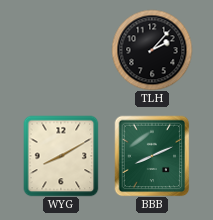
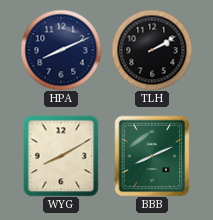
HPA: none -> 8:11 (61, 50)
TLH: 2:07 -> 2:10 (152, 50)
